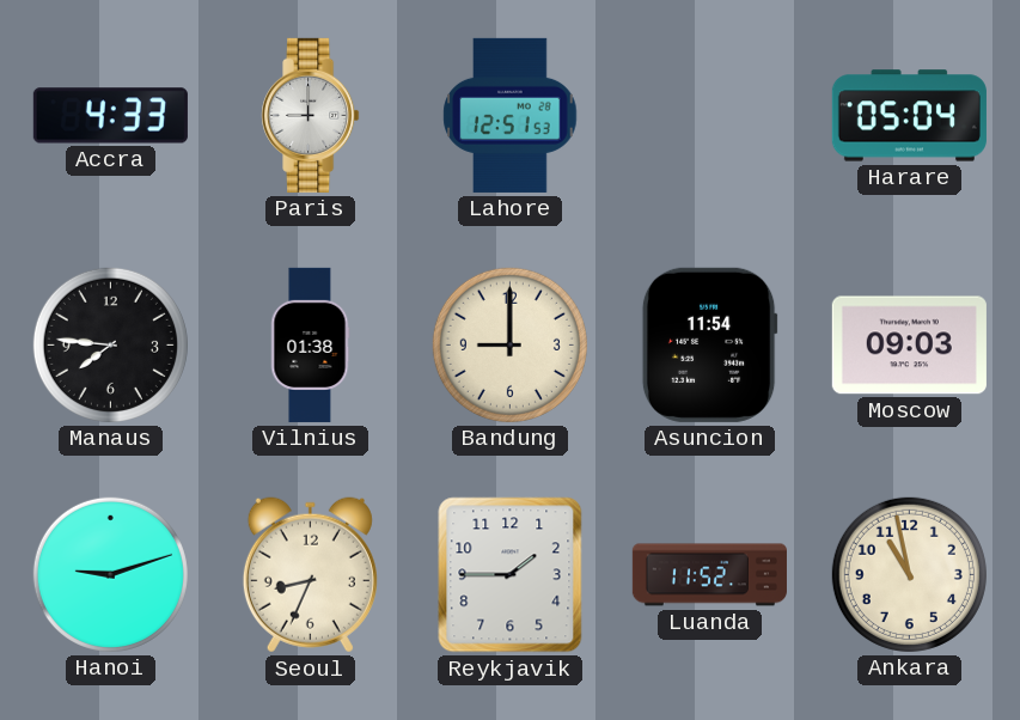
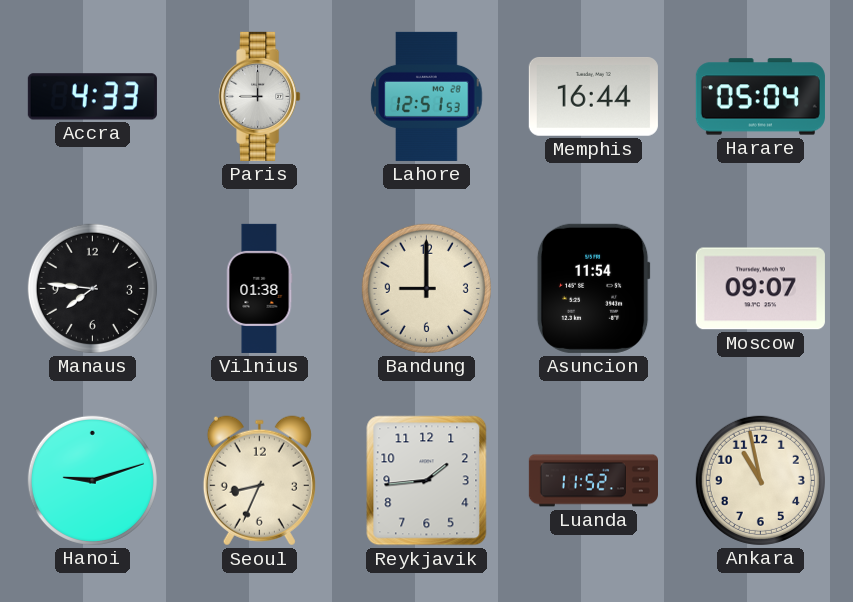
Memphis: none -> 16:44 (593, 96)
Moscow: 09:03 -> 09:07 (760, 289)
Reykjavik: 1:45 -> 1:44 (427, 481)
